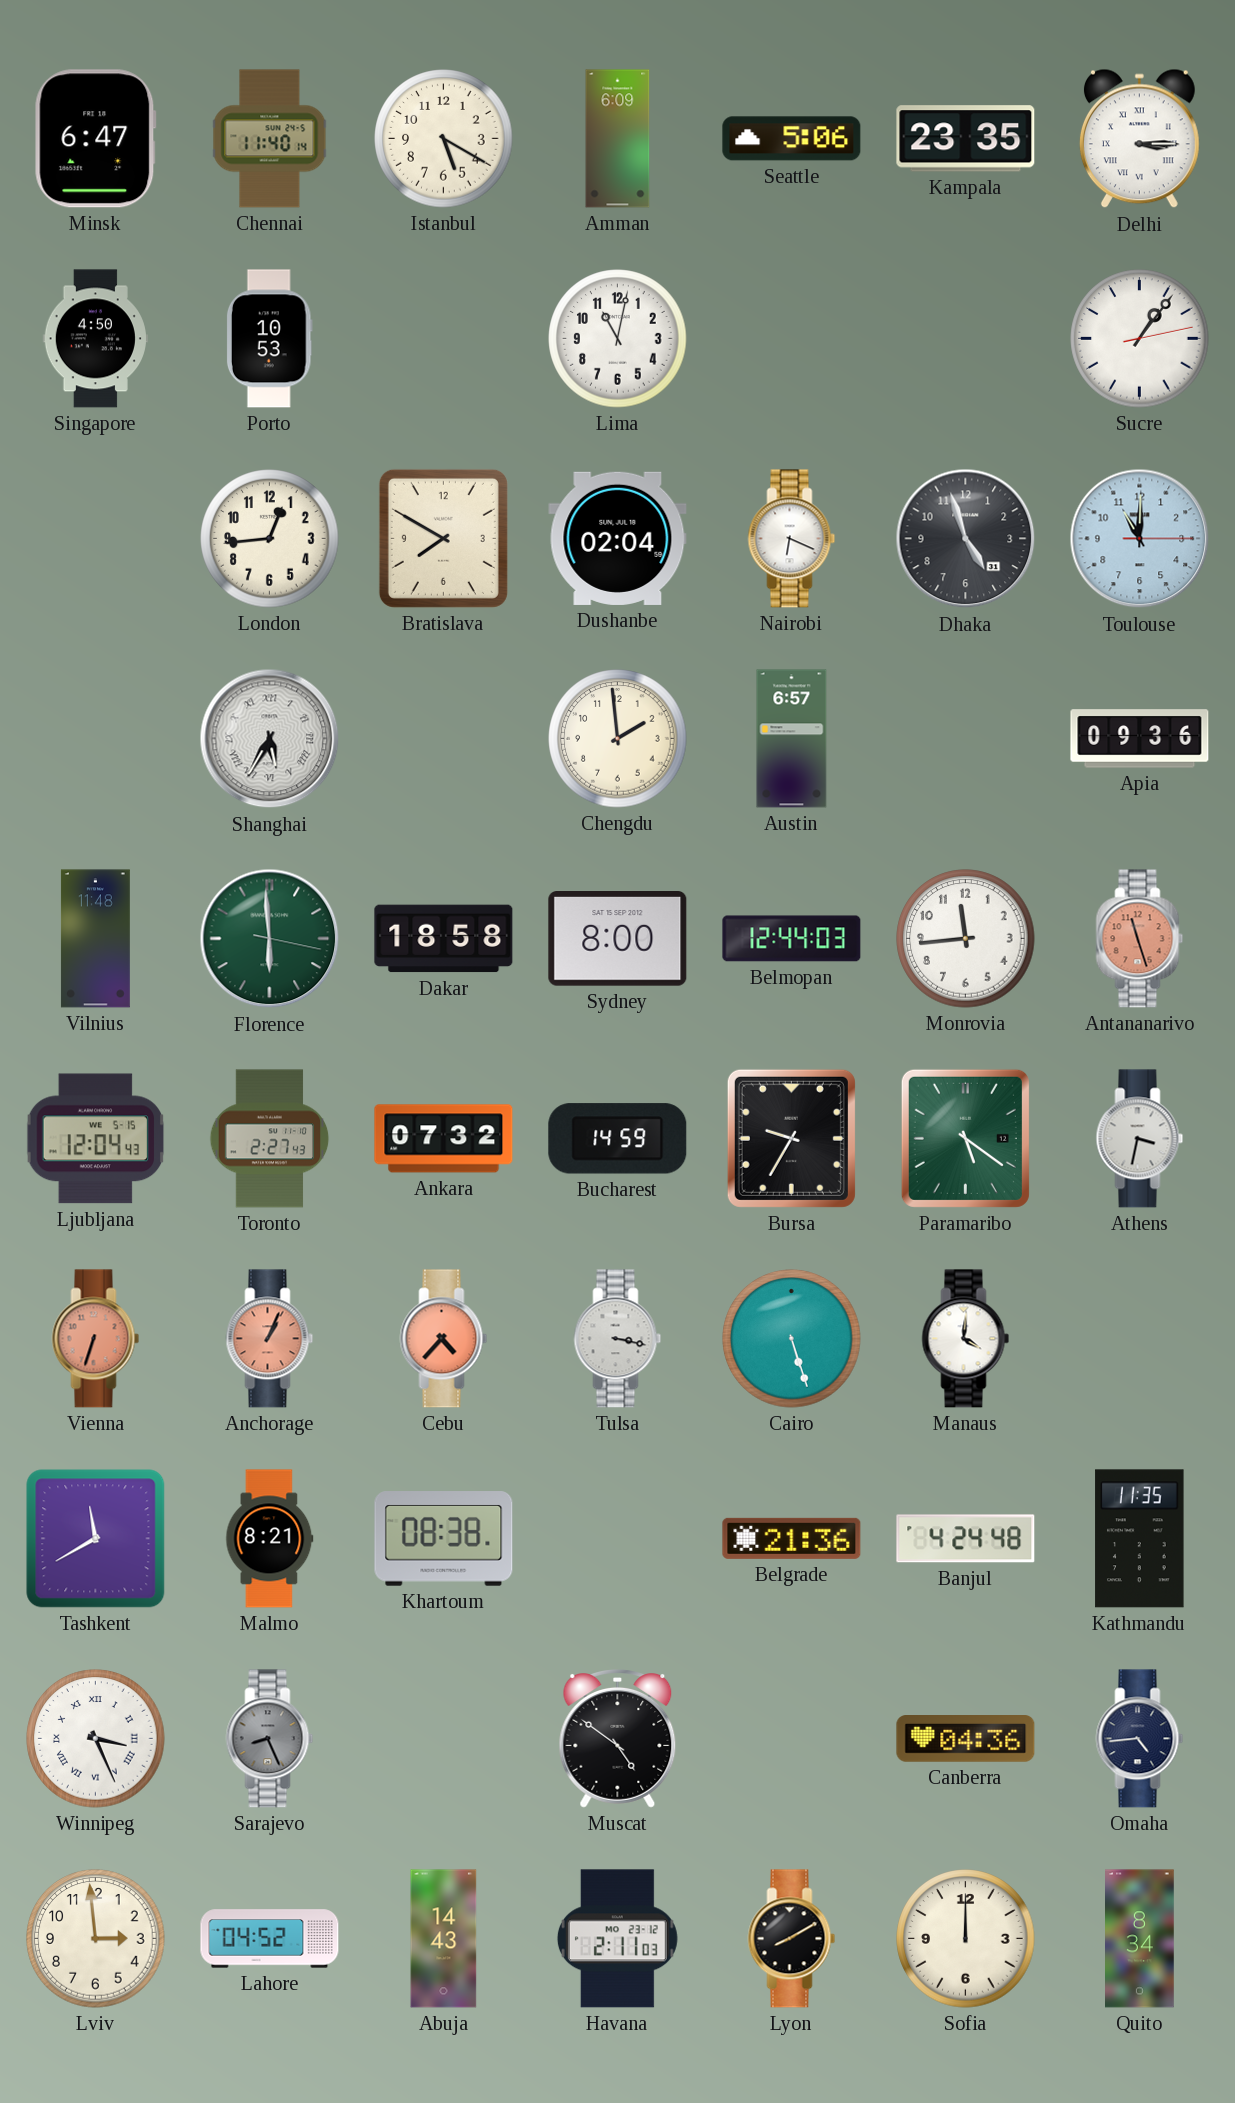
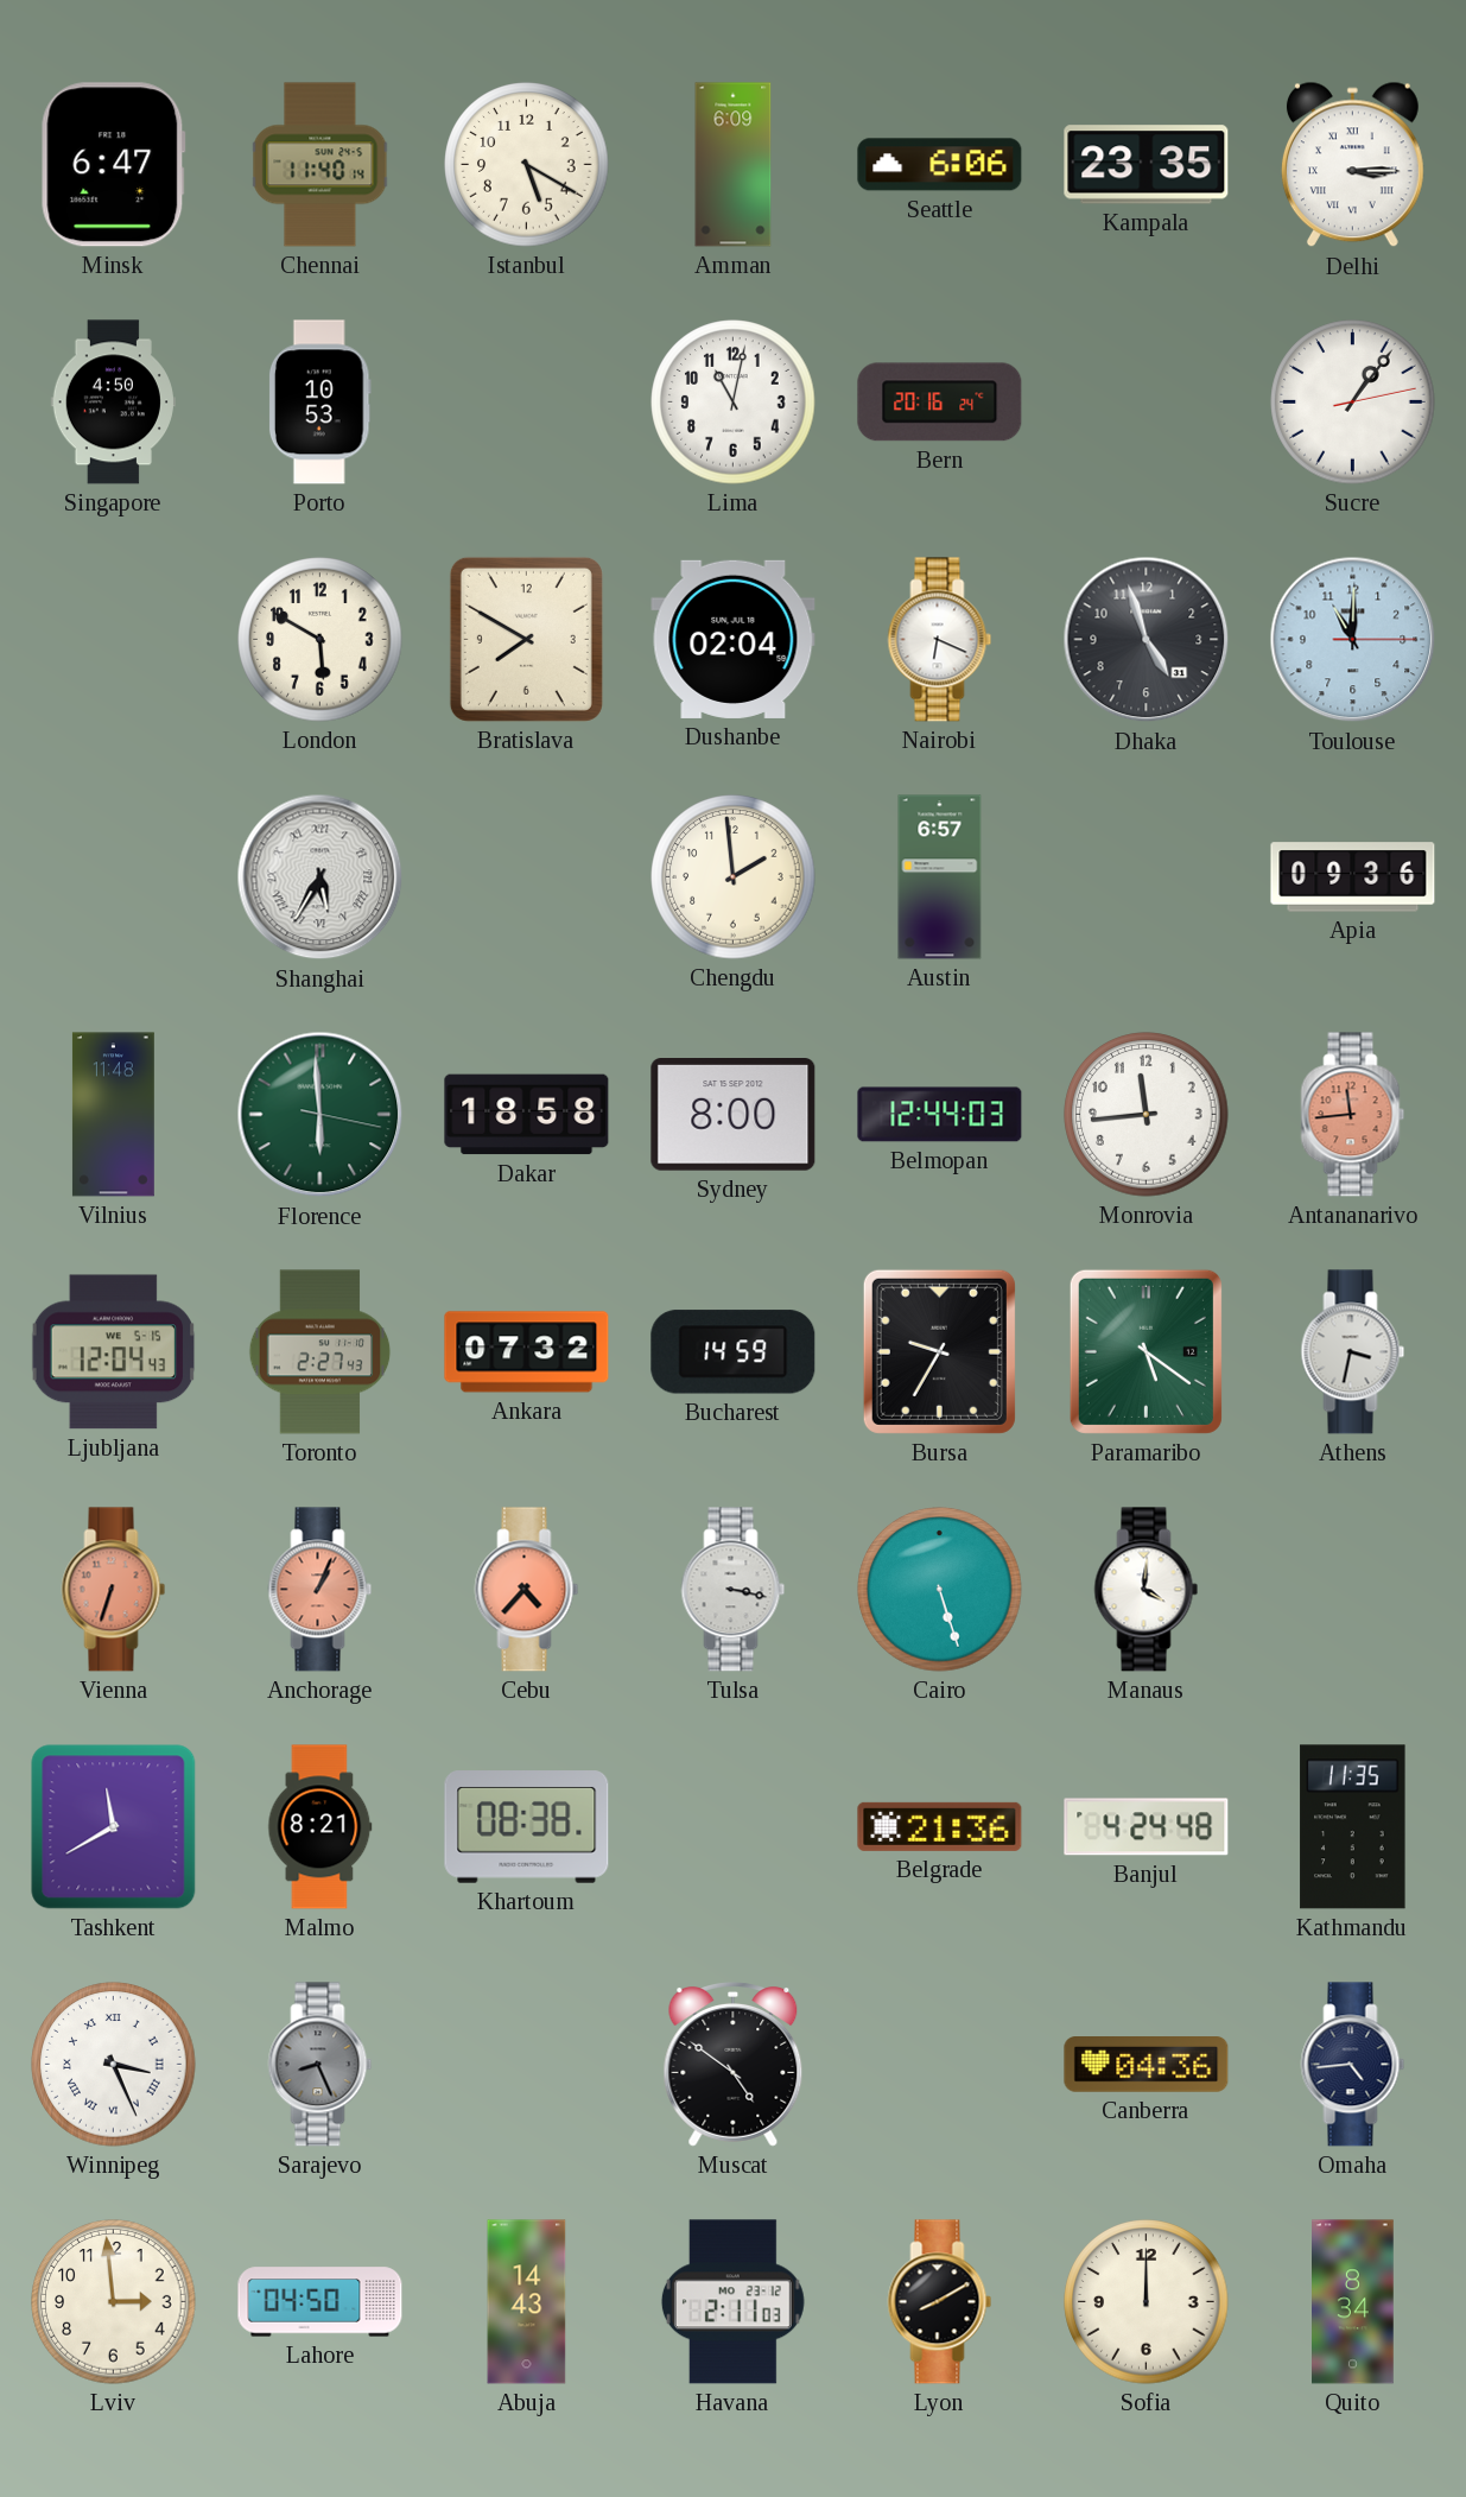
Seattle: 5:06 -> 6:06 (940, 165)
Bern: none -> 20:16 (940, 403)
London: 12:44 -> 5:50 (321, 640)
Antananarivo: 11:27 -> 11:44 (1353, 1115)
Lahore: 04:52 -> 04:50 (321, 2302)
